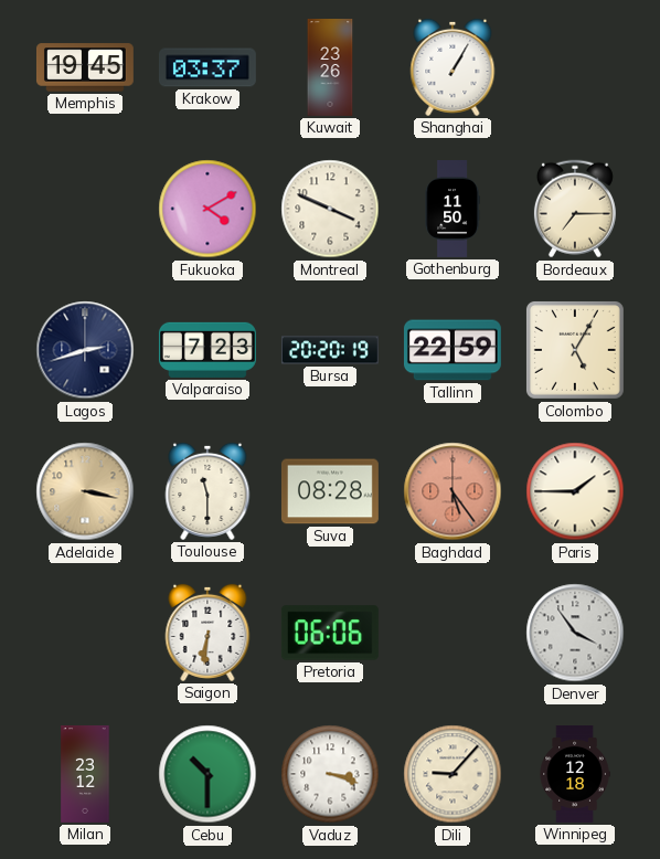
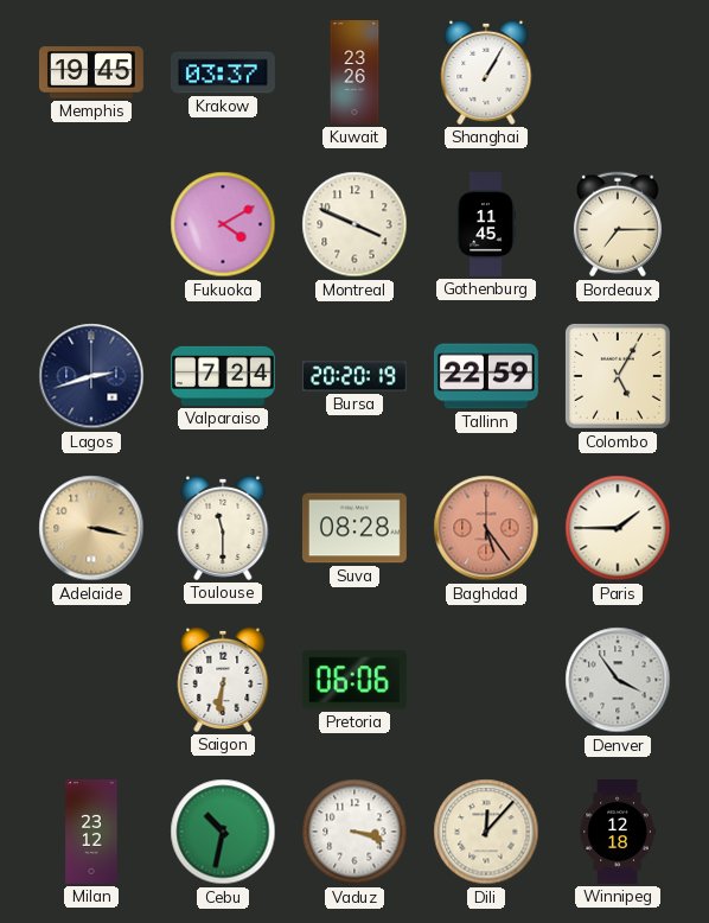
Gothenburg: 11:50 -> 11:45 (486, 225)
Valparaiso: 7:23 -> 7:24 (223, 376)
Cebu: 10:30 -> 10:32 (223, 832)
Dili: 9:07 -> 12:07 (486, 832)
